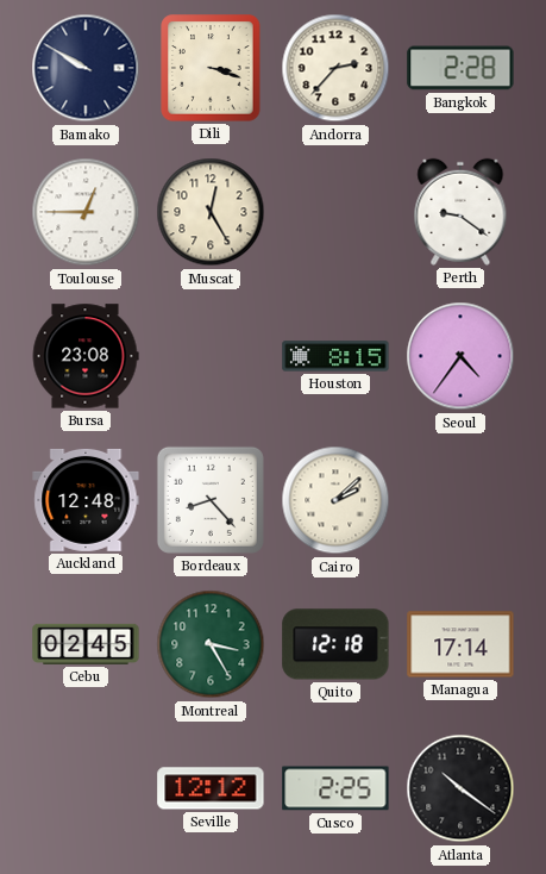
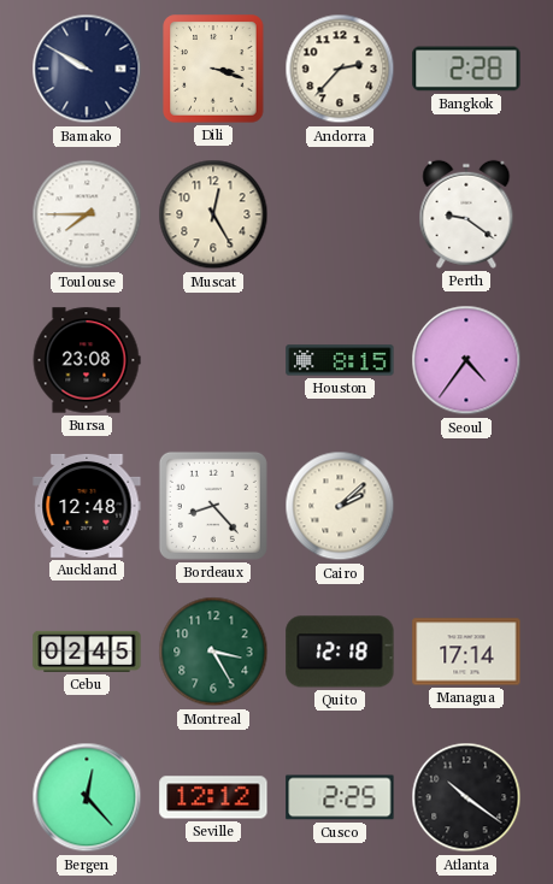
Toulouse: 12:45 -> 7:45 (87, 214)
Bergen: none -> 12:23 (87, 797)
